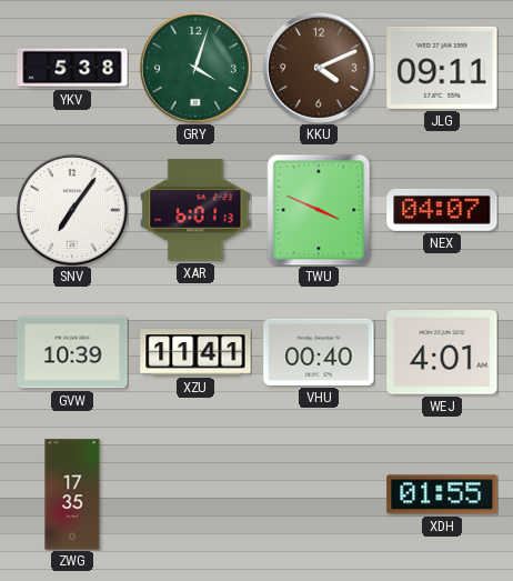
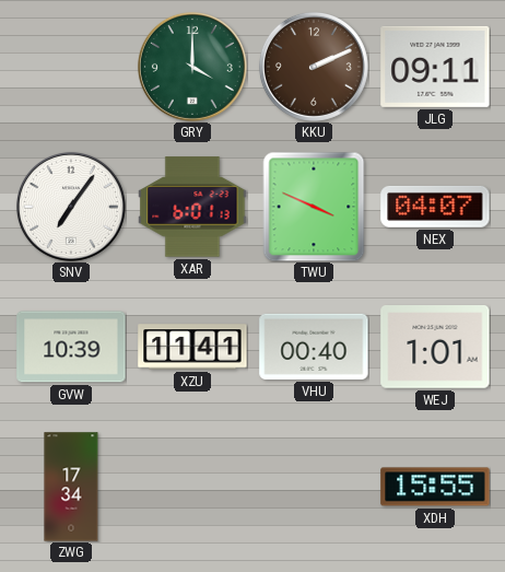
YKV: 5:38 -> none (72, 68)
GRY: 4:03 -> 4:00 (192, 67)
KKU: 4:11 -> 2:11 (314, 67)
WEJ: 4:01 -> 1:01 (435, 347)
ZWG: 17:35 -> 17:34 (71, 487)
XDH: 01:55 -> 15:55 (435, 487)
